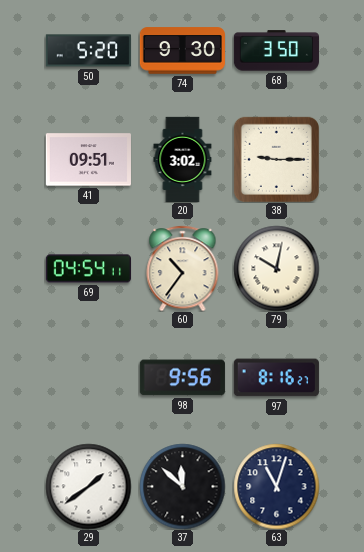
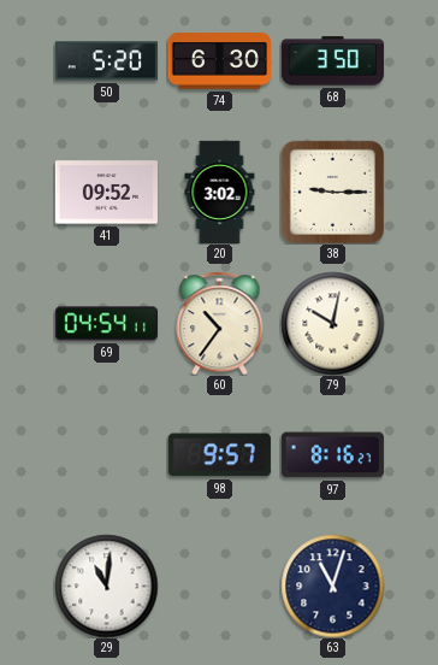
74: 9:30 -> 6:30 (219, 61)
41: 09:51 -> 09:52 (106, 193)
98: 9:56 -> 9:57 (219, 455)
29: 1:39 -> 11:01 (106, 585)
37: 11:52 -> none (182, 486)
